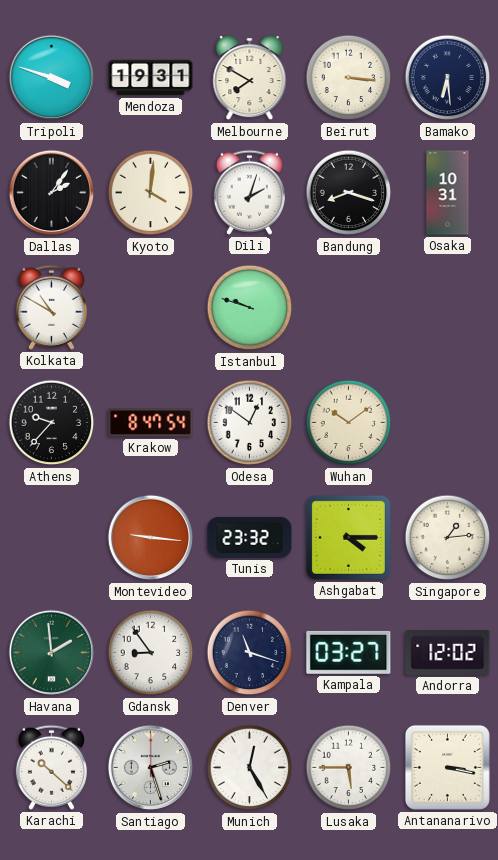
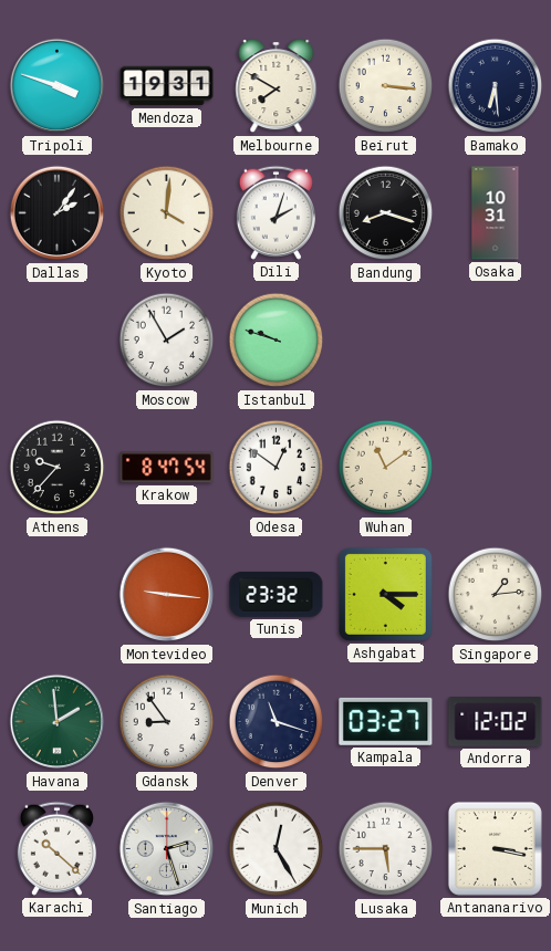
Kolkata: 10:50 -> none (51, 307)
Moscow: none -> 1:55 (167, 341)
Wuhan: 10:09 -> 11:09 (386, 468)
